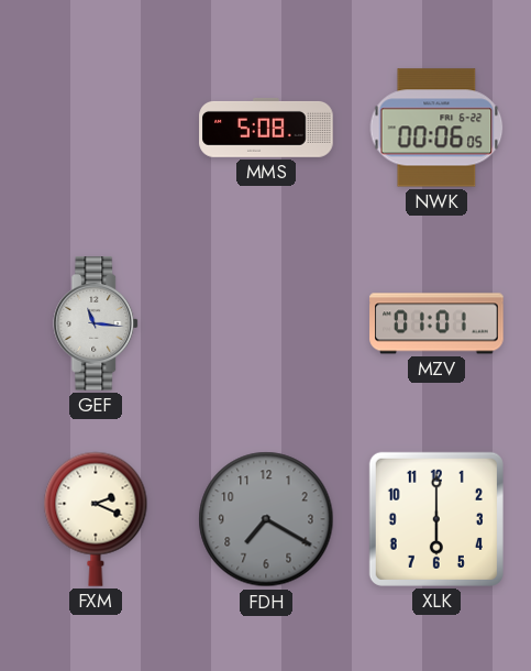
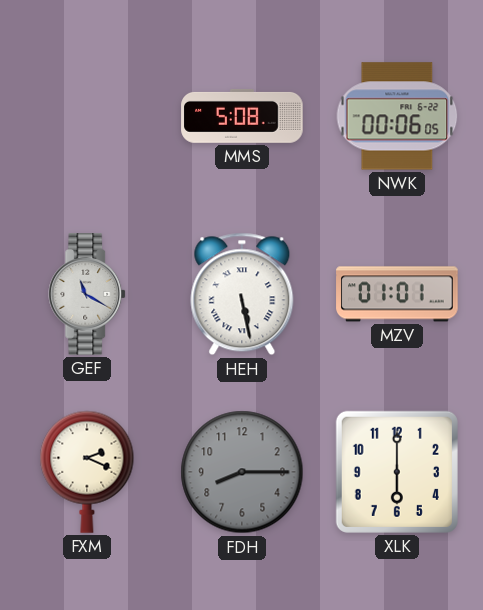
GEF: 11:16 -> 11:20 (88, 294)
HEH: none -> 5:28 (242, 294)
FDH: 7:20 -> 8:15 (242, 472)
